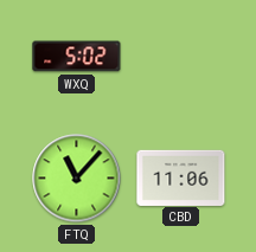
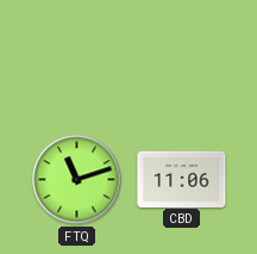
WXQ: 5:02 -> none (77, 57)
FTQ: 11:07 -> 11:12 (77, 180)
